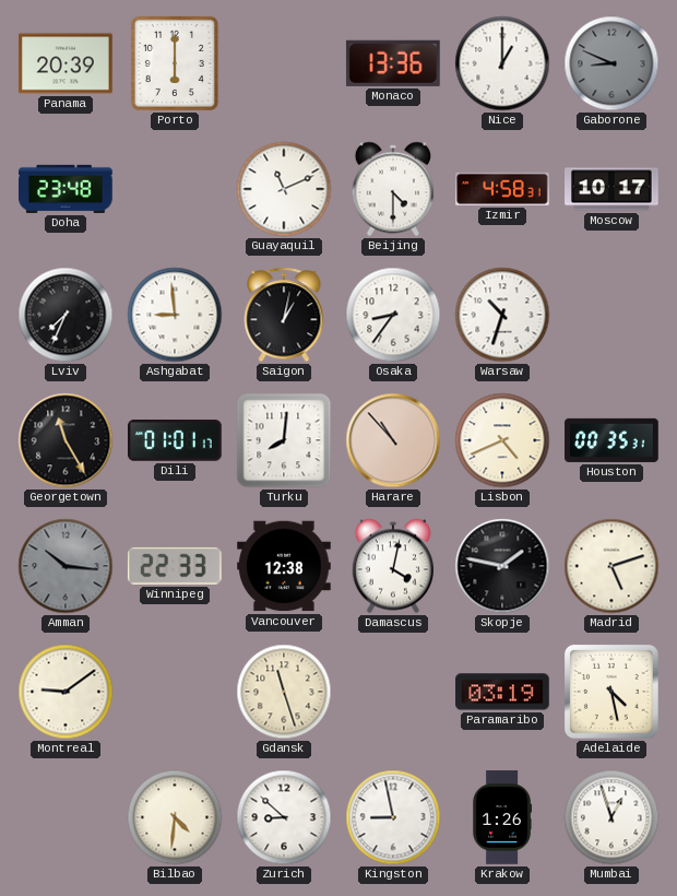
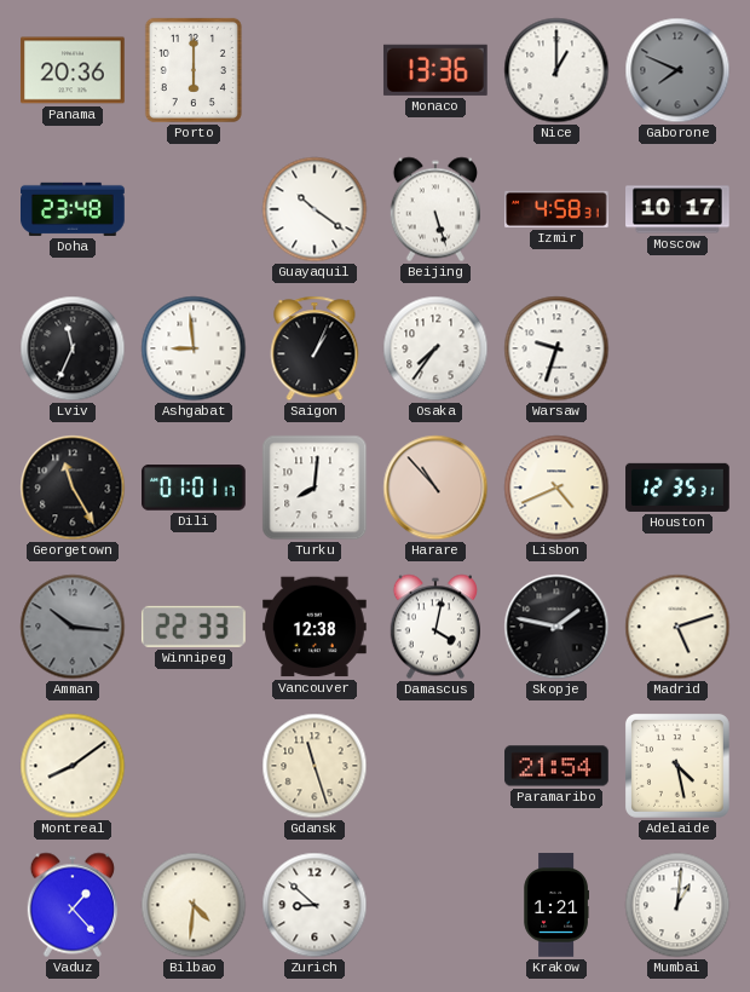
Panama: 20:39 -> 20:36 (73, 70)
Gaborone: 8:49 -> 7:49 (677, 70)
Guayaquil: 11:11 -> 10:21 (315, 209)
Beijing: 4:30 -> 5:27 (434, 209)
Lviv: 7:34 -> 11:34 (73, 348)
Saigon: 1:02 -> 1:04 (315, 348)
Osaka: 8:36 -> 7:36 (435, 348)
Warsaw: 10:33 -> 9:33 (556, 348)
Houston: 00:35 -> 12:35 (677, 488)
Montreal: 9:09 -> 8:09 (73, 766)
Paramaribo: 03:19 -> 21:54 (556, 766)
Vaduz: none -> 1:23 (71, 905)
Kingston: 8:58 -> none (393, 817)
Krakow: 1:26 -> 1:21 (555, 905)
Mumbai: 12:57 -> 1:01 (677, 905)
